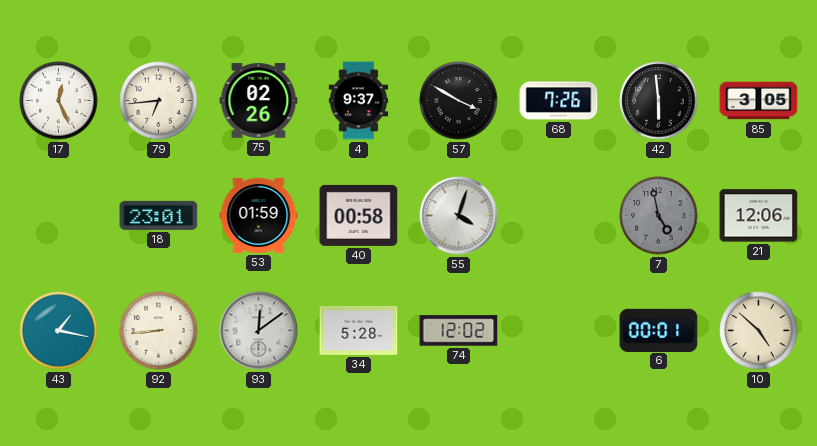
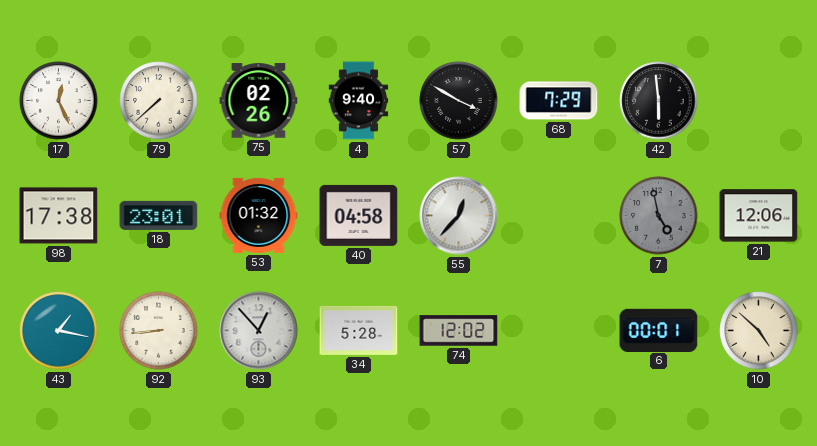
79: 6:44 -> 7:38 (159, 101)
4: 9:37 -> 9:40 (359, 101)
68: 7:26 -> 7:29 (559, 101)
85: 3:05 -> none (759, 101)
98: none -> 17:38 (59, 216)
53: 01:59 -> 01:32 (259, 215)
40: 00:58 -> 04:58 (359, 215)
55: 4:03 -> 12:37 (459, 216)
93: 12:09 -> 12:53 (259, 331)
